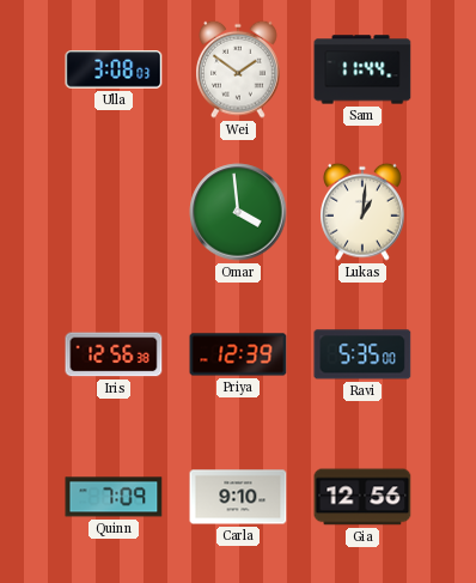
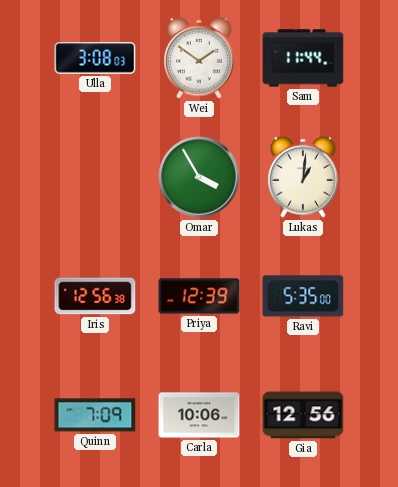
Omar: 3:59 -> 3:55 (199, 177)
Carla: 9:10 -> 10:06 (199, 415)
